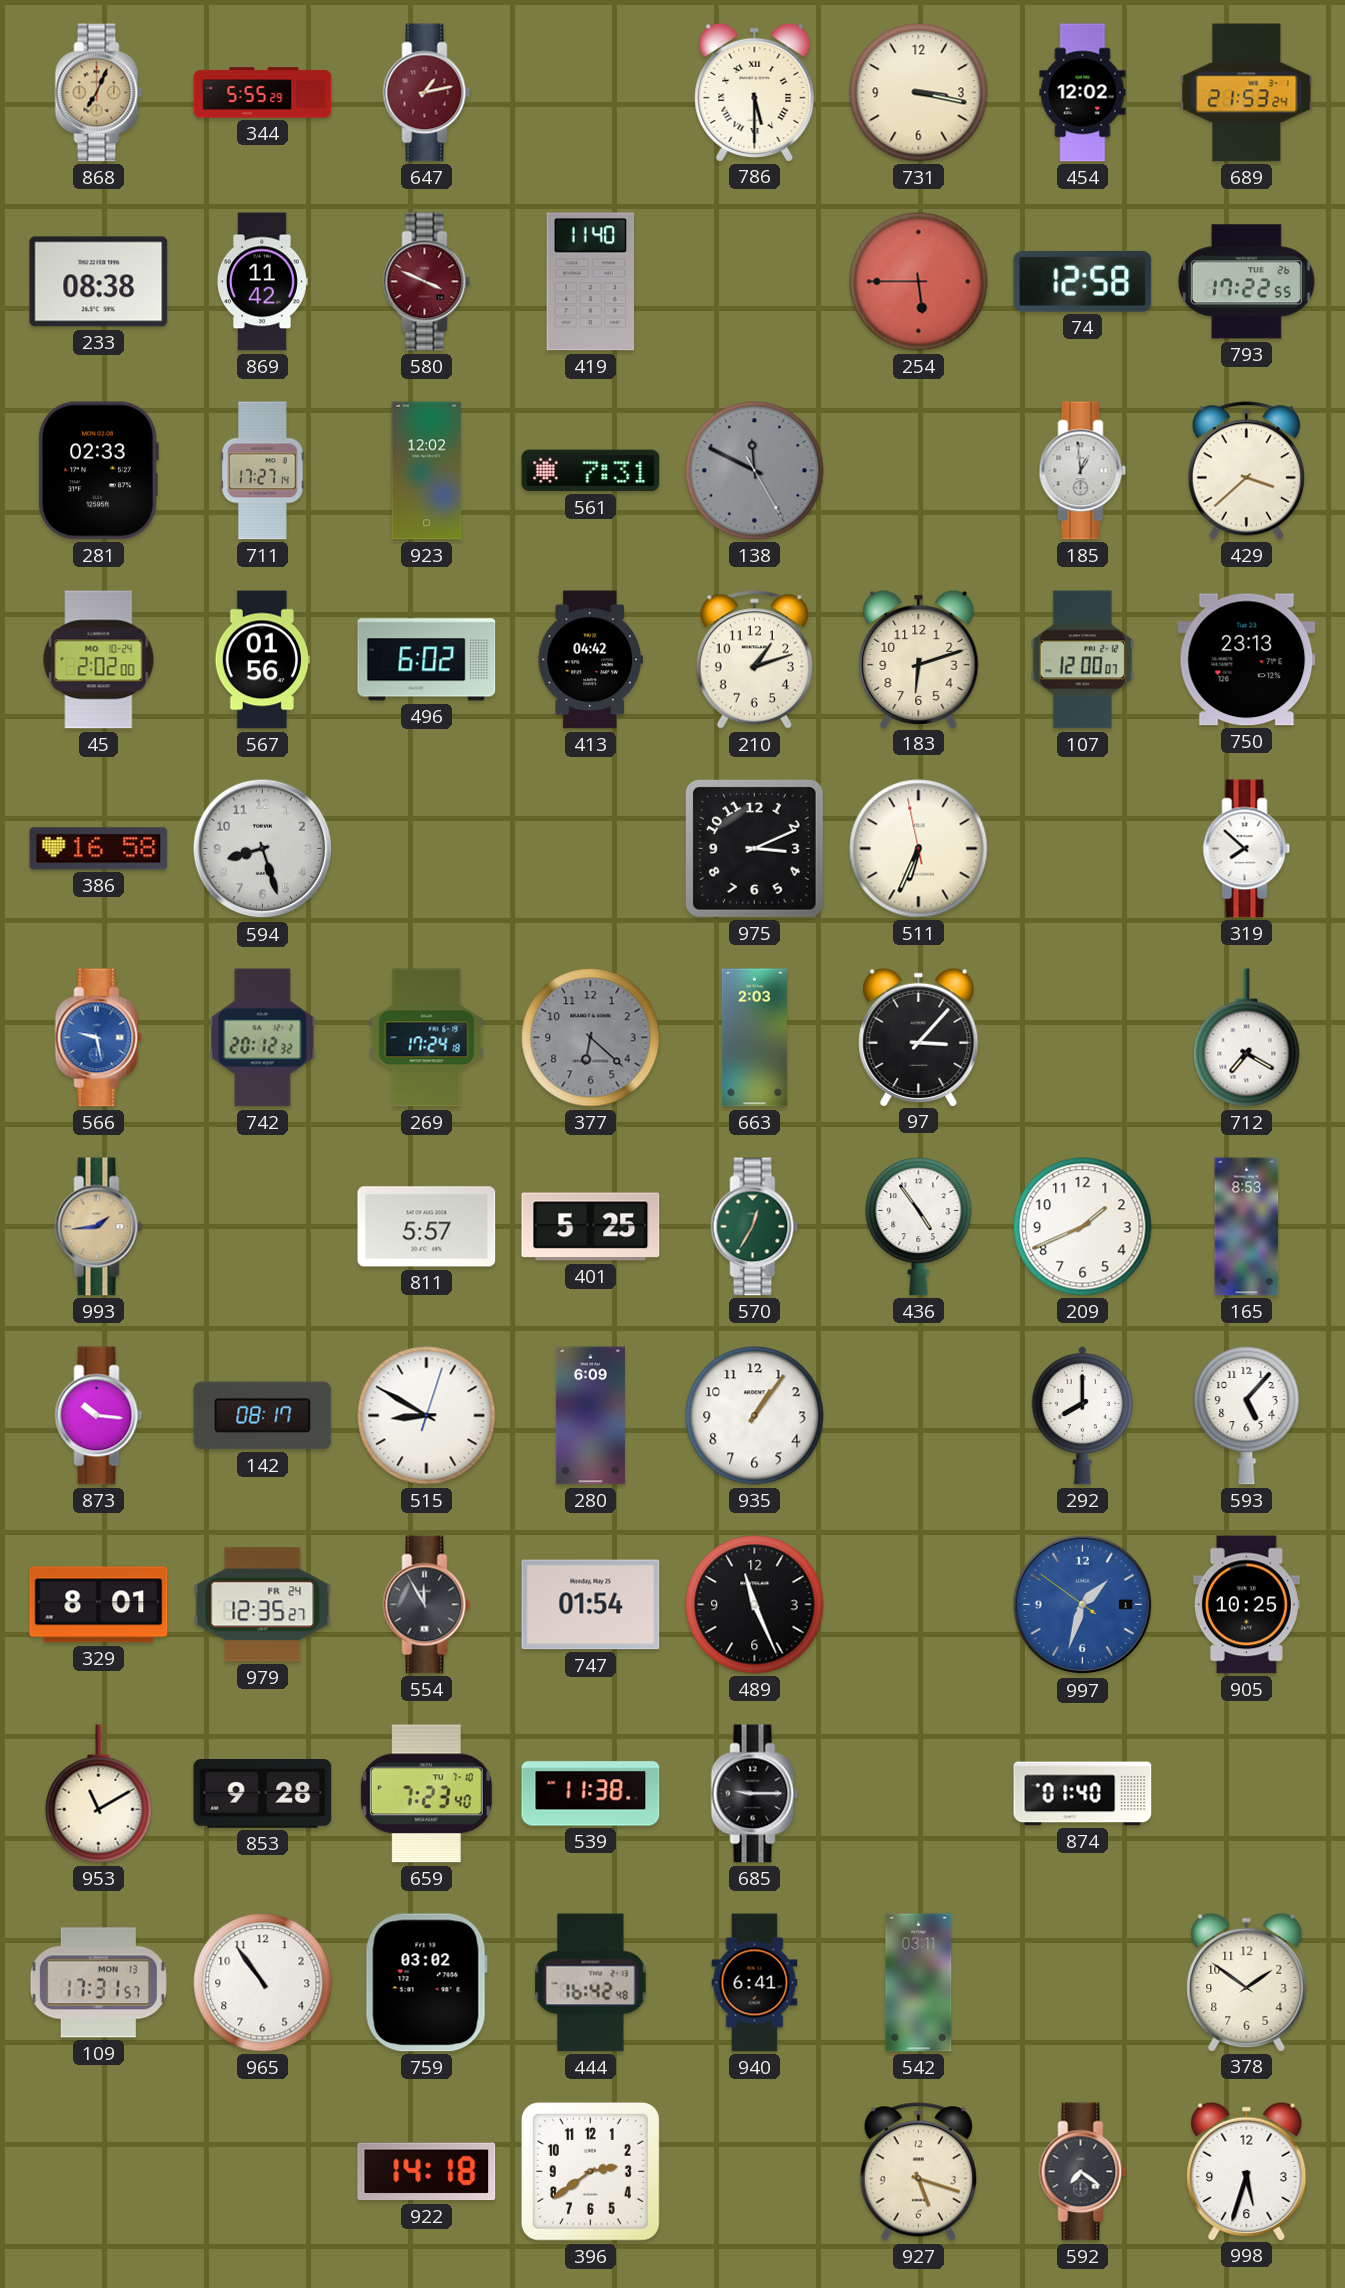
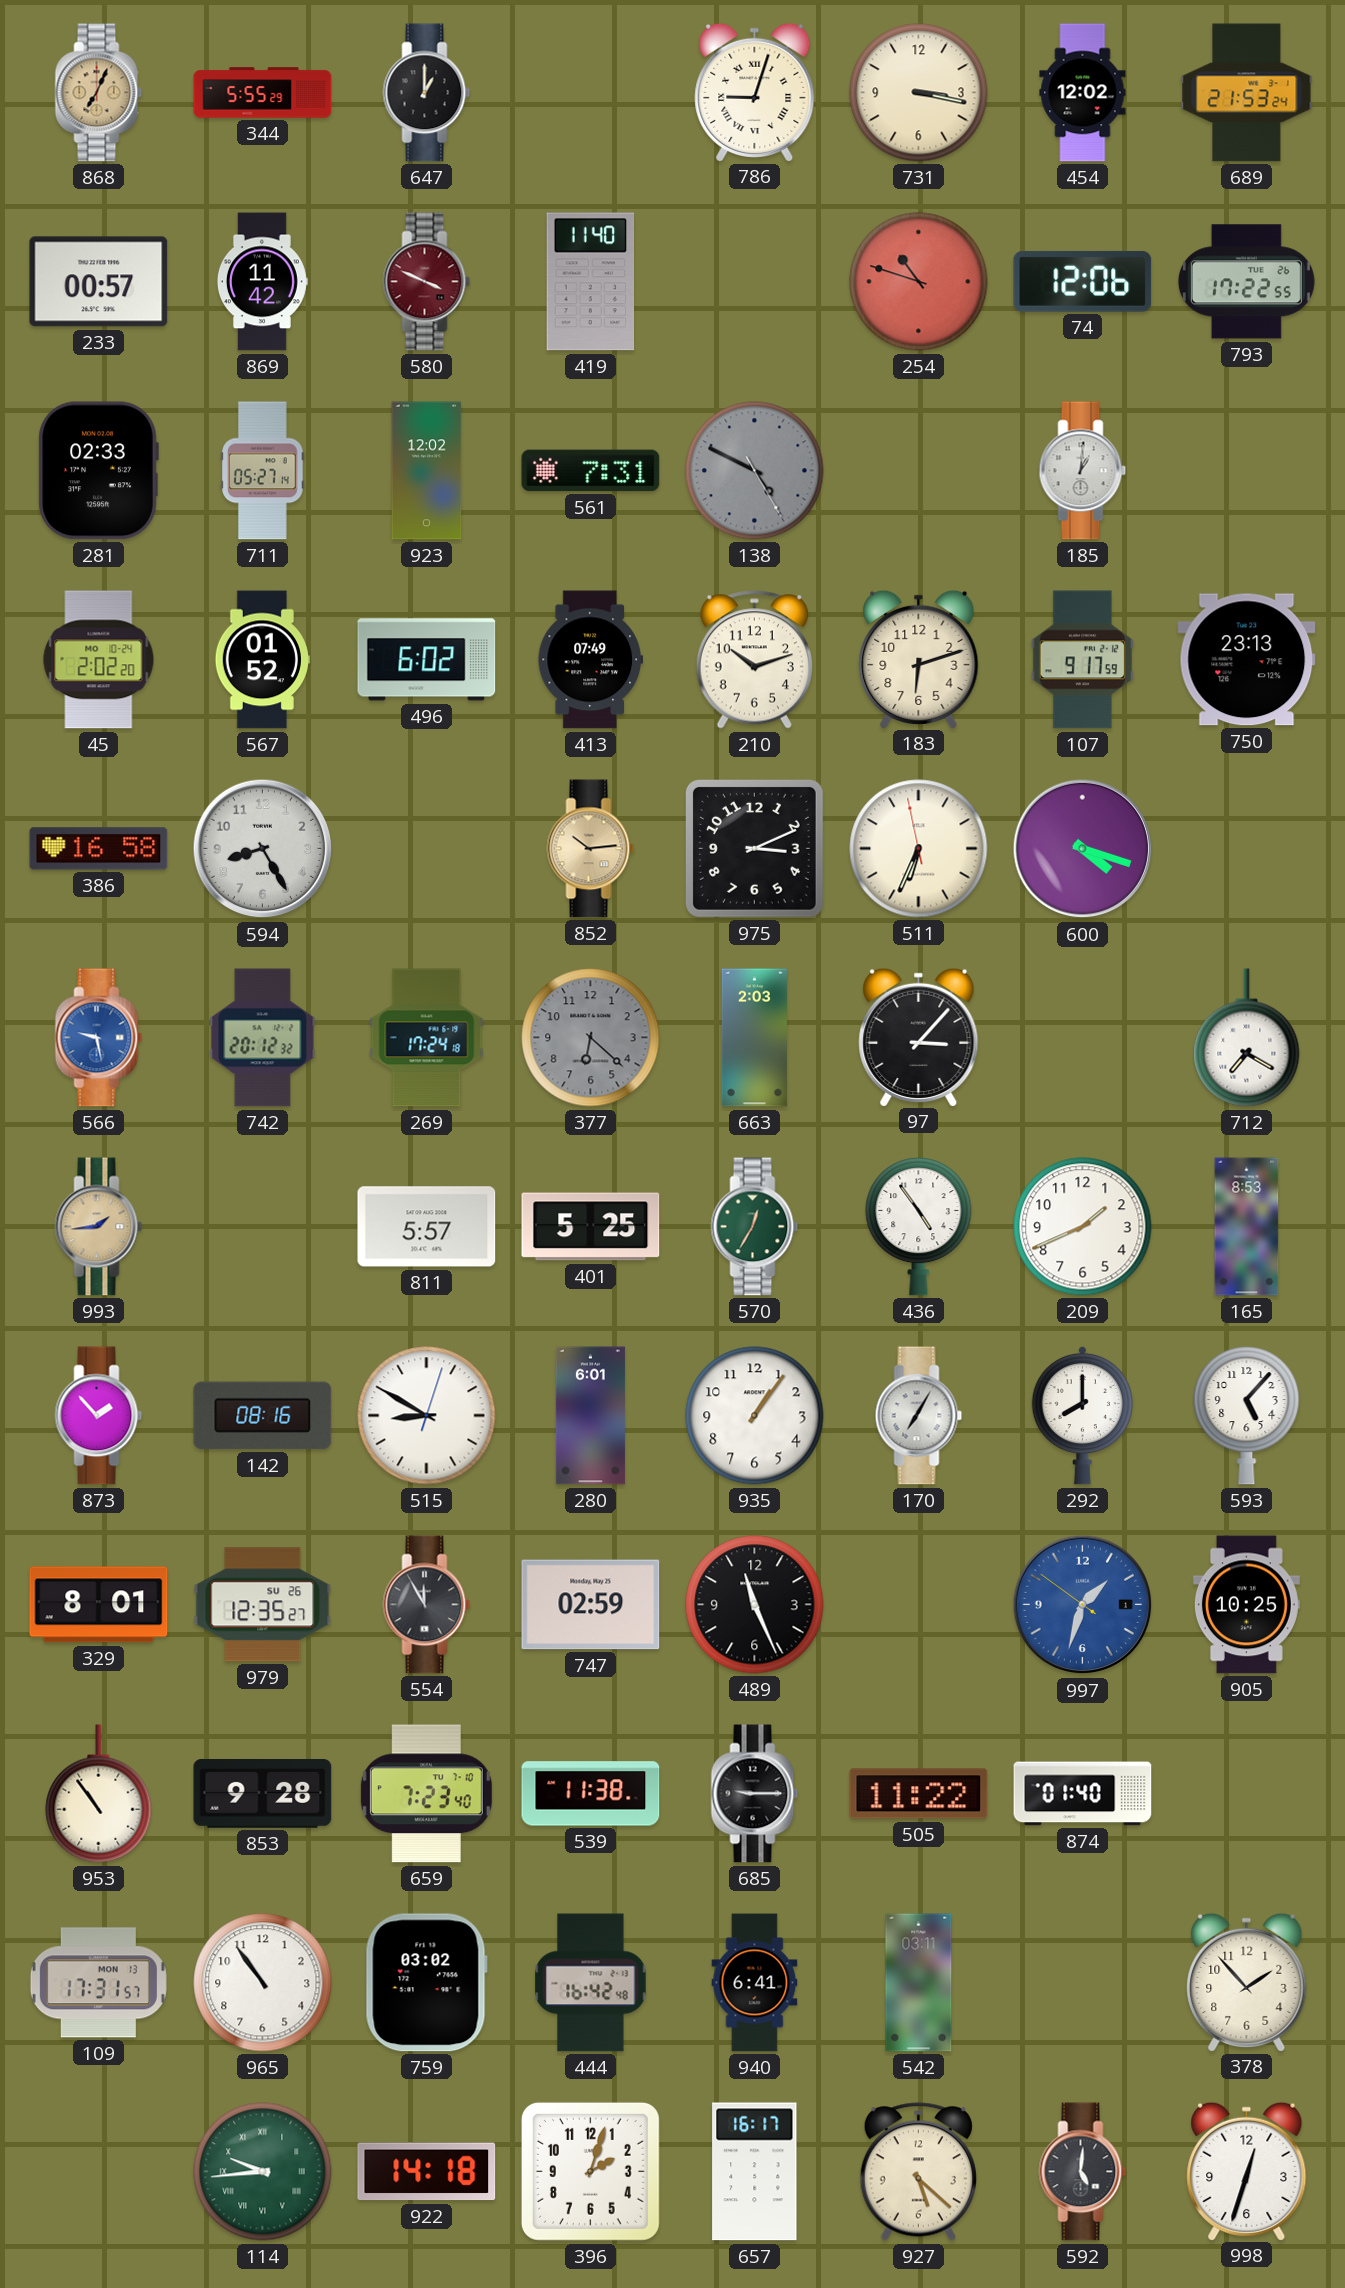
647: 1:13 -> 1:00 (427, 93)
647 dial: burgundy -> black (427, 93)
786: 5:30 -> 9:03 (755, 92)
233: 08:38 -> 00:57 (99, 282)
254: 5:45 -> 10:48 (919, 282)
74: 12:58 -> 12:06 (1083, 281)
711: 17:27 -> 05:27 (263, 471)
138: 11:49 -> 4:49 (755, 471)
185: 12:59 -> 1:01 (1083, 471)
429: 3:38 -> none (1246, 471)
45: 2:02:00 -> 2:02:20 (99, 660)
567: 01:56 -> 01:52 (262, 660)
413: 04:42 -> 07:49 (590, 660)
210: 1:12 -> 10:12 (754, 660)
107: 12:00 -> 9:17 (1082, 660)
594: 8:27 -> 8:25 (263, 849)
852: none -> 10:14 (591, 849)
600: none -> 4:18 (1083, 849)
319: 7:52 -> none (1247, 849)
873: 10:16 -> 1:53 (99, 1416)
142: 08:17 -> 08:16 (263, 1416)
280: 6:09 -> 6:01 (590, 1416)
170: none -> 7:05 (919, 1416)
979 date: FR 24 -> SU 26 (263, 1605)
747: 01:54 -> 02:59 (591, 1605)
953: 11:10 -> 10:54 (99, 1794)
505: none -> 11:22 (919, 1794)
378: 1:51 -> 1:53 (1247, 1982)
114: none -> 9:44 (263, 2172)
396: 2:39 -> 2:03 (590, 2171)
657: none -> 16:17 (755, 2172)
927: 5:18 -> 5:22 (918, 2172)
592: 7:21 -> 5:01 (1083, 2172)
998: 5:33 -> 12:33 (1247, 2171)
